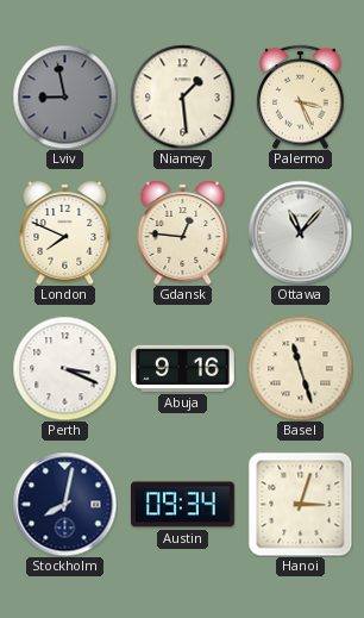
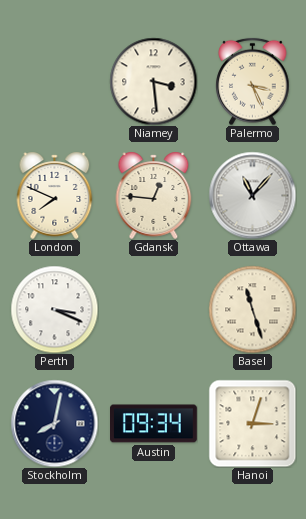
Lviv: 8:58 -> none (64, 96)
Niamey: 1:29 -> 3:29 (153, 81)
Abuja: 9:16 -> none (183, 368)
